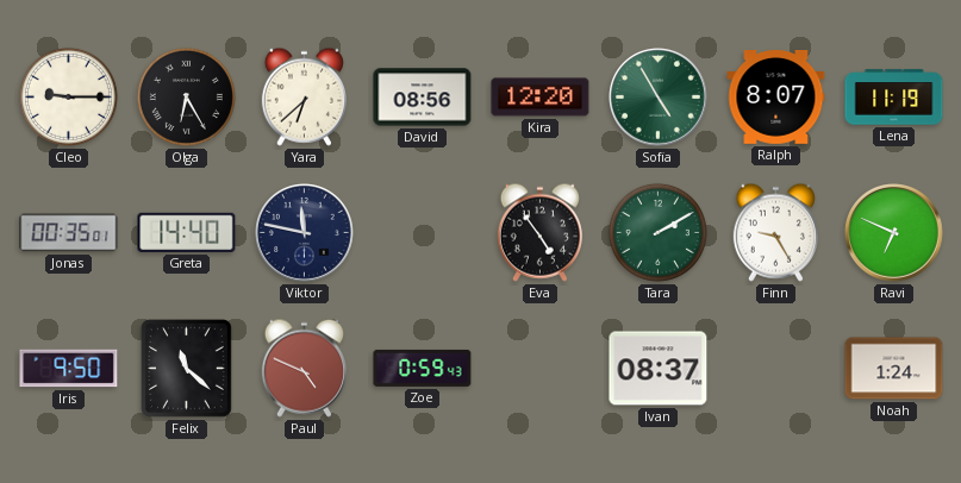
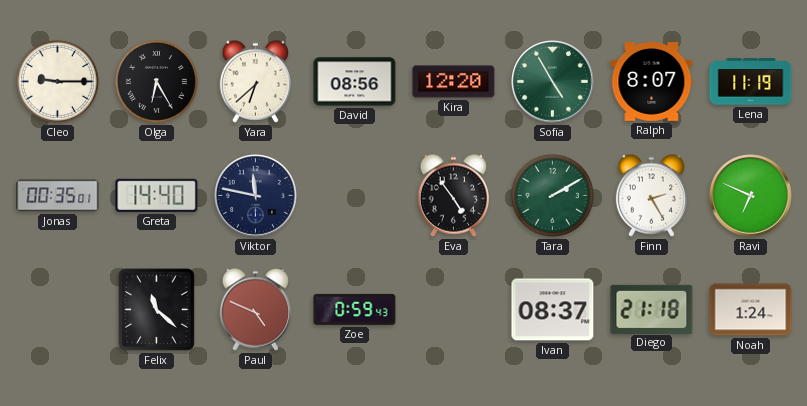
Finn: 9:25 -> 2:25 (651, 195)
Iris: 9:50 -> none (69, 369)
Diego: none -> 21:18 (652, 309)
